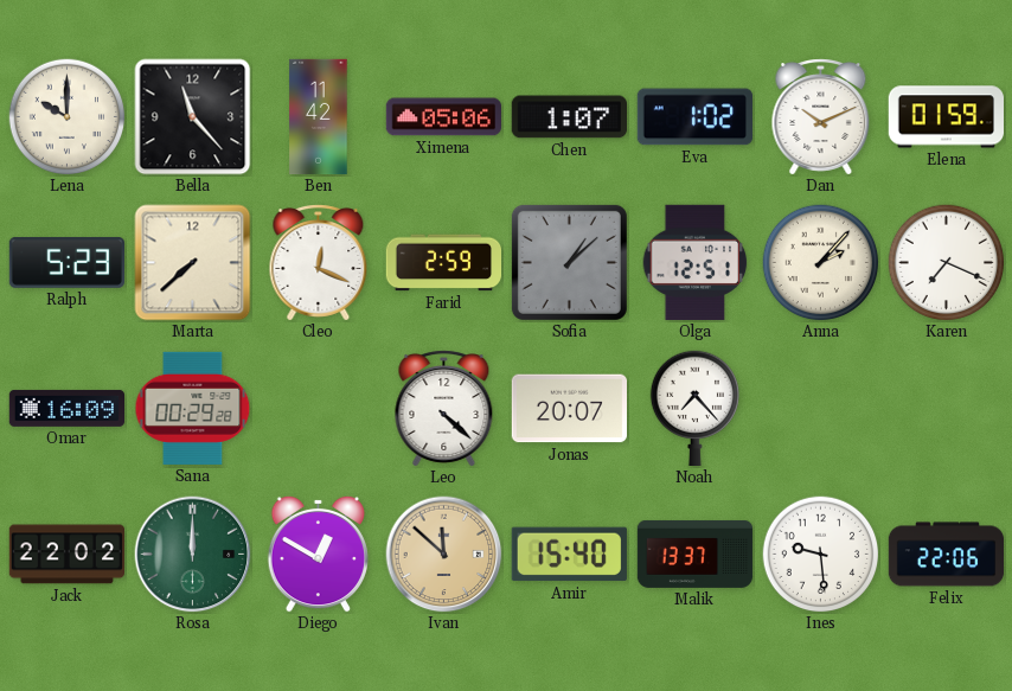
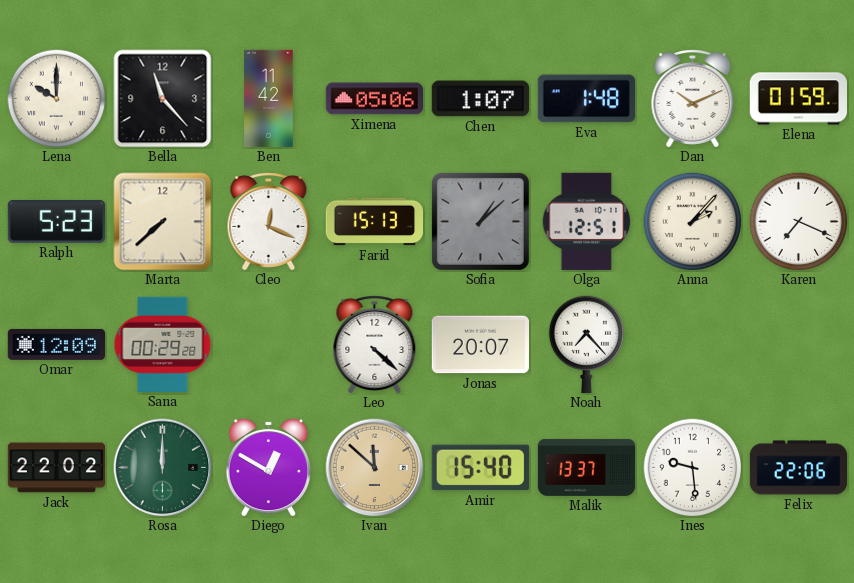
Eva: 1:02 -> 1:48 (586, 99)
Farid: 2:59 -> 15:13 (375, 222)
Omar: 16:09 -> 12:09 (56, 344)
